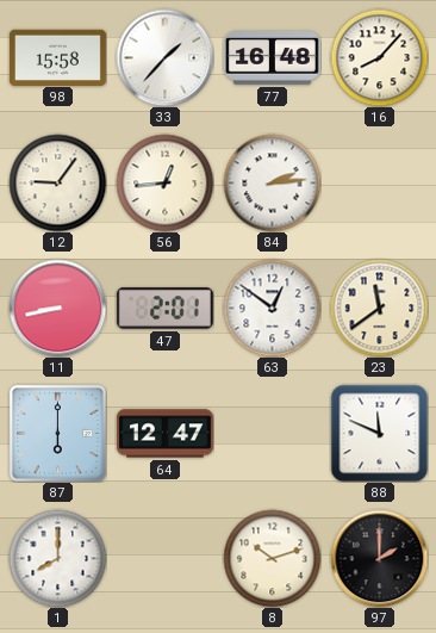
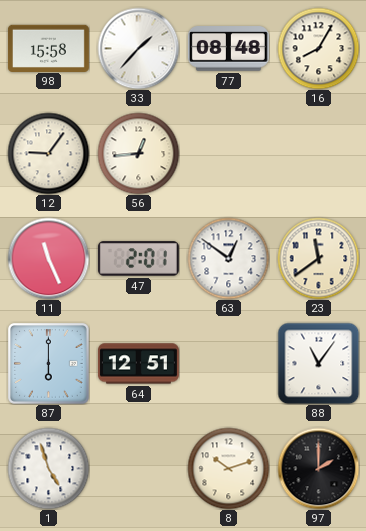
77: 16:48 -> 08:48 (228, 49)
16: 8:07 -> 8:05 (318, 48)
84: 2:14 -> none (272, 182)
11: 8:43 -> 11:26 (48, 258)
64: 12:47 -> 12:51 (138, 364)
88: 11:49 -> 11:06 (318, 363)
1: 8:00 -> 4:57 (48, 468)
